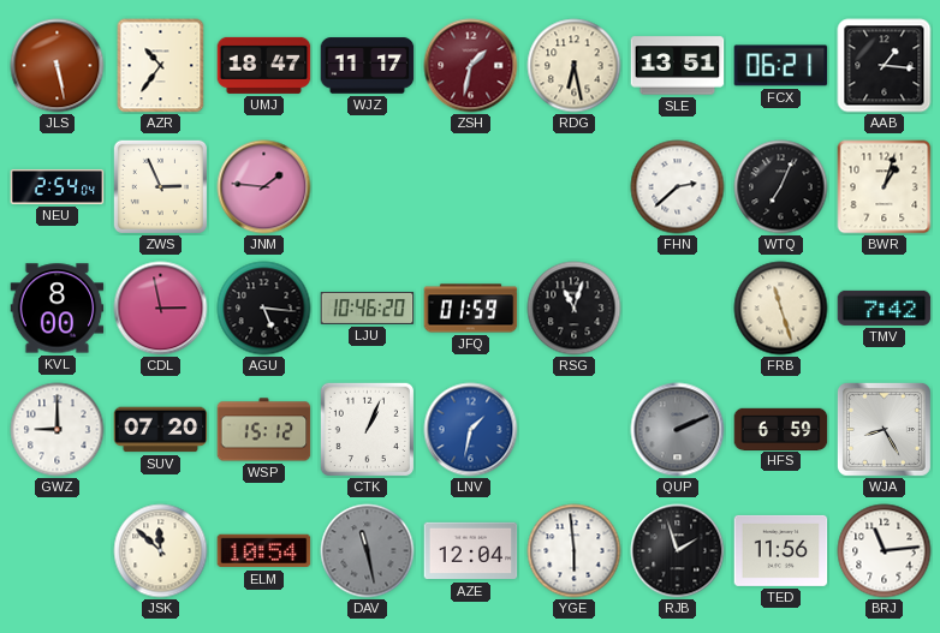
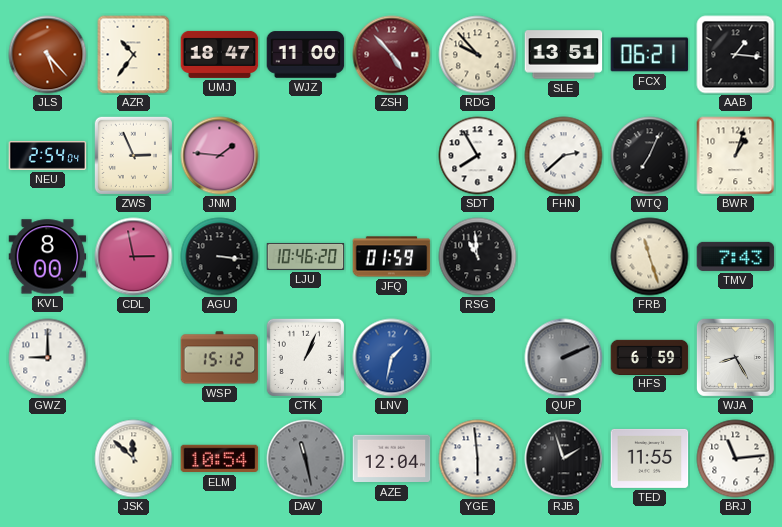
JLS: 5:28 -> 5:23 (48, 55)
WJZ: 11:17 -> 11:00 (306, 55)
ZSH: 1:32 -> 4:53 (392, 55)
RDG: 6:28 -> 9:53 (478, 55)
SDT: none -> 7:55 (478, 156)
AGU: 5:16 -> 3:16 (220, 257)
RSG: 11:03 -> 10:59 (478, 257)
TMV: 7:42 -> 7:43 (736, 256)
SUV: 07:20 -> none (161, 430)
TED: 11:56 -> 11:55 (650, 458)
